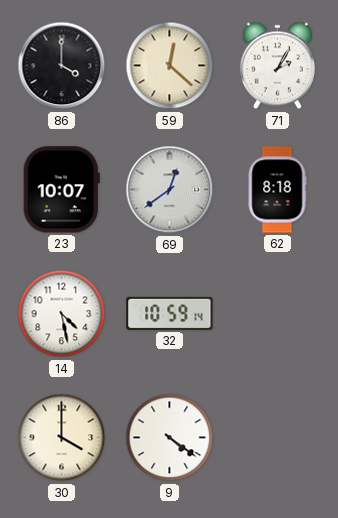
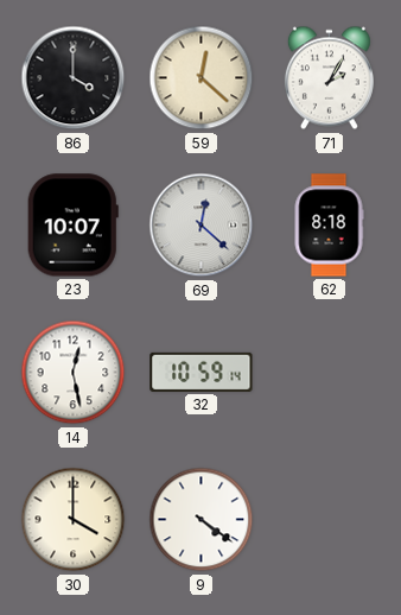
69: 12:39 -> 12:22 (202, 226)
14: 4:28 -> 12:28 (74, 373)
